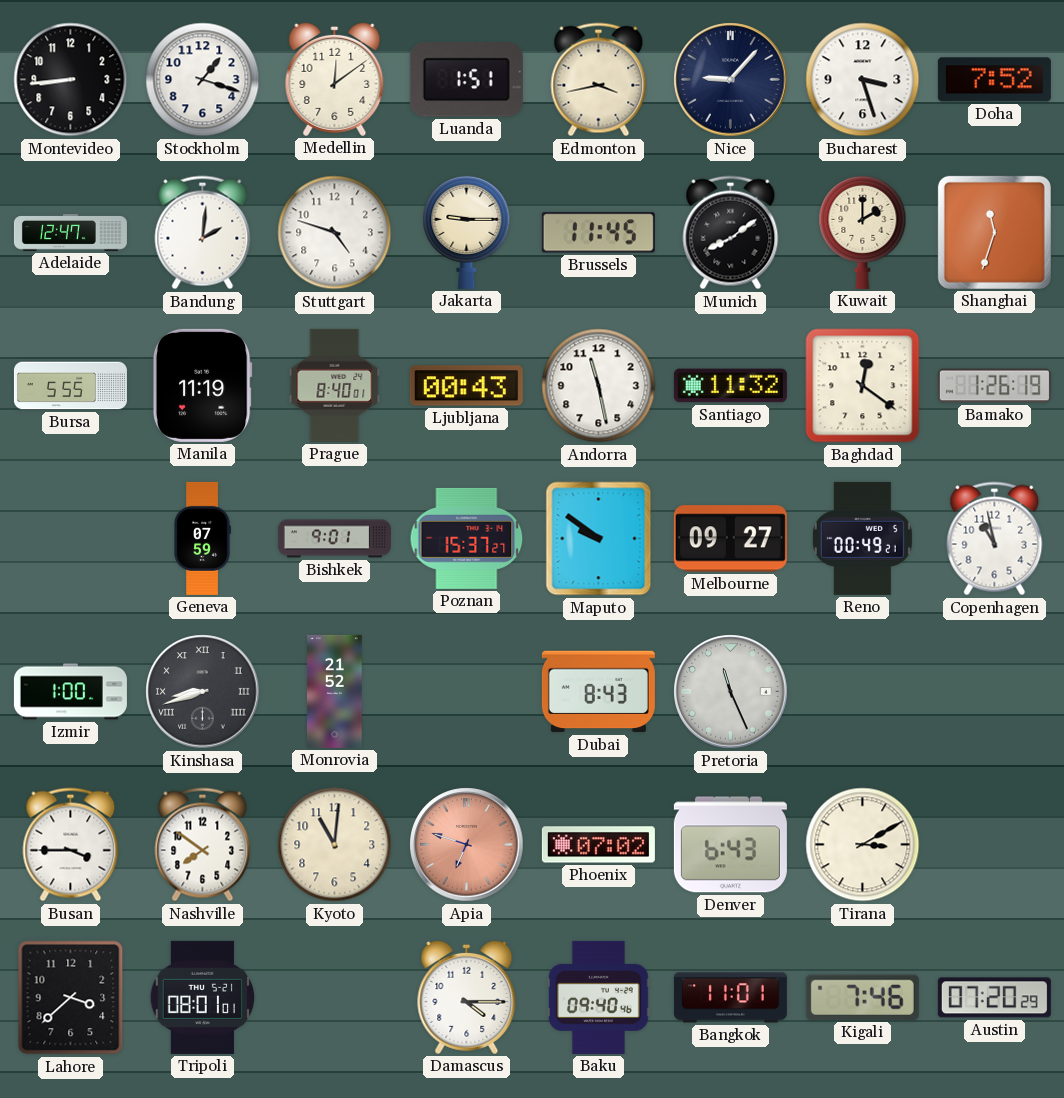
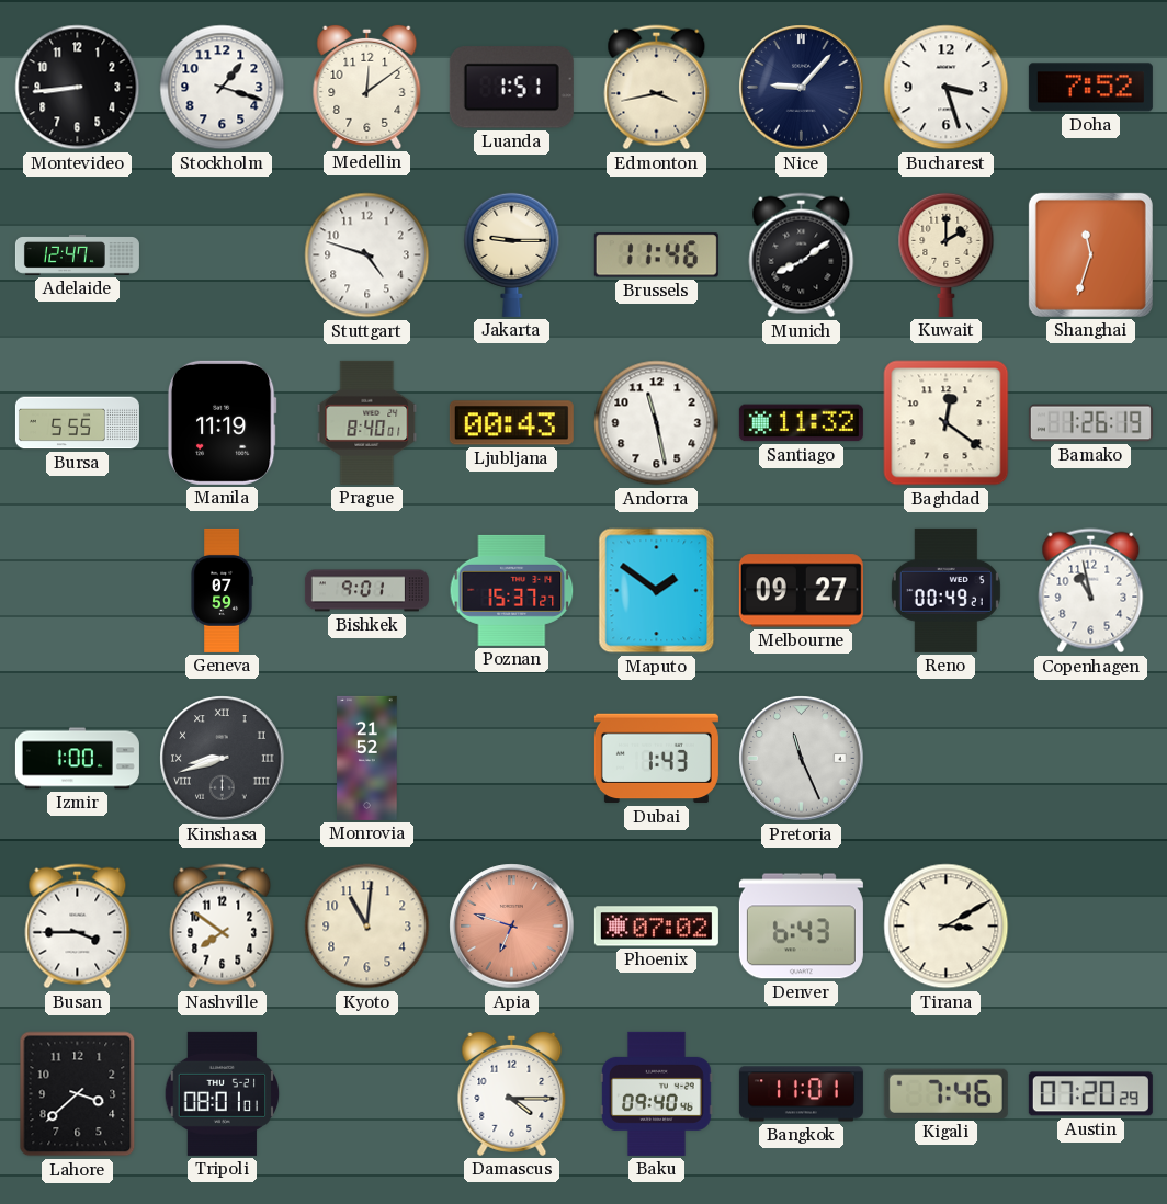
Bandung: 2:01 -> none (203, 233)
Brussels: 11:45 -> 11:46 (656, 255)
Maputo: 9:51 -> 1:51 (657, 591)
Dubai: 8:43 -> 1:43 (656, 759)
